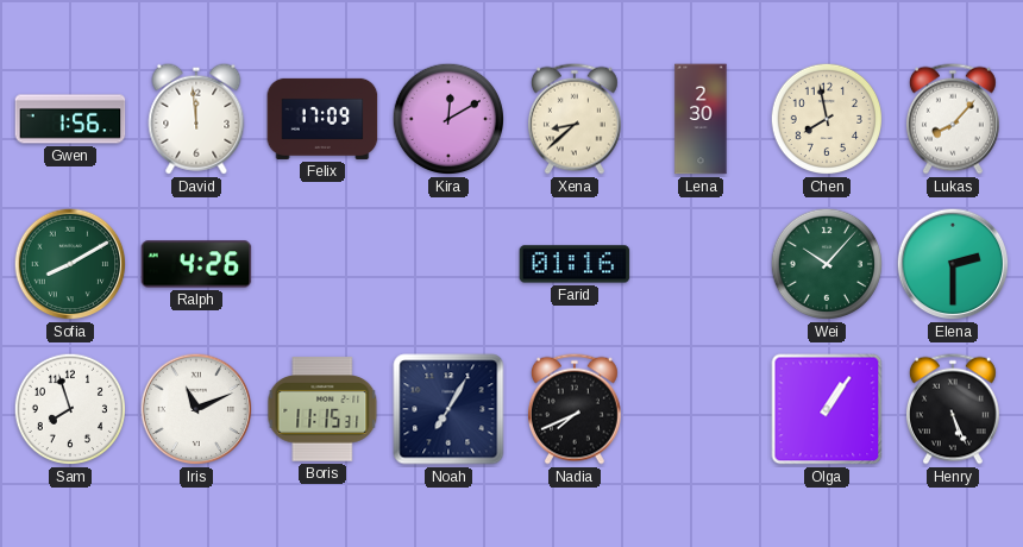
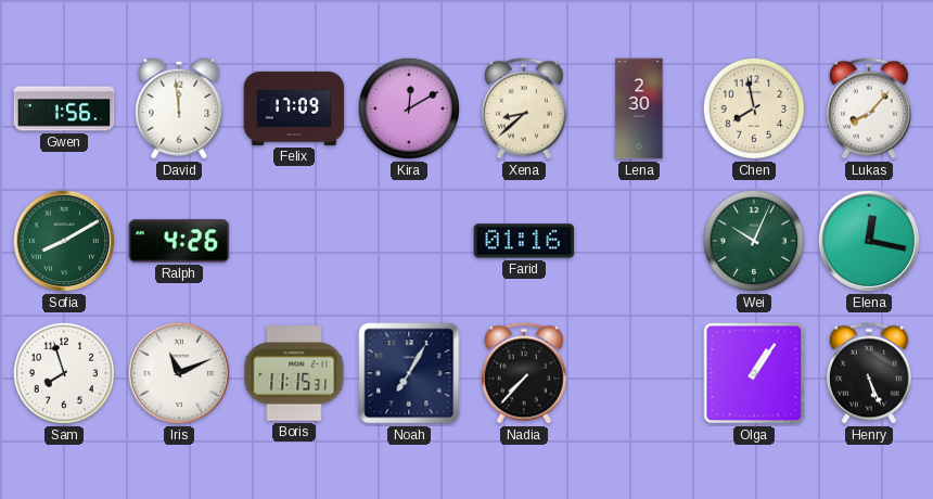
Wei: 10:07 -> 10:04 (754, 241)
Elena: 2:30 -> 12:17 (869, 241)
Nadia: 7:41 -> 7:37 (524, 373)
